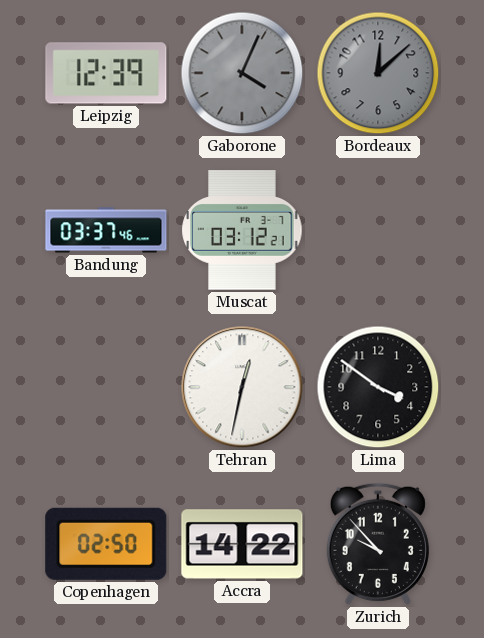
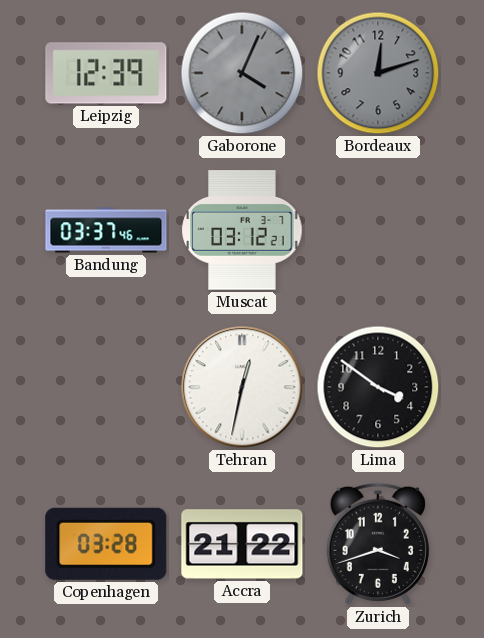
Bordeaux: 12:08 -> 12:12 (378, 73)
Copenhagen: 02:50 -> 03:28 (106, 544)
Accra: 14:22 -> 21:22 (242, 544)
Zurich: 9:53 -> 3:42 (378, 544)
